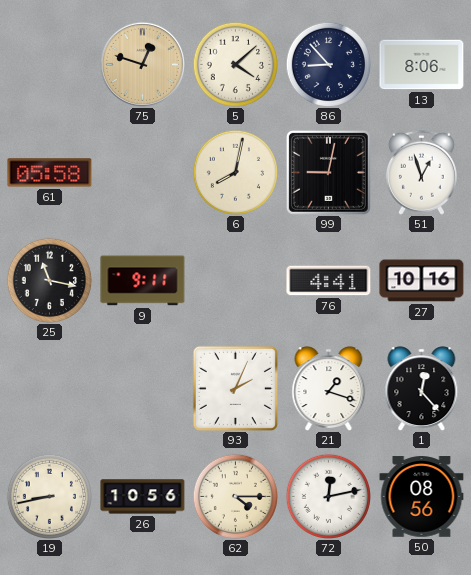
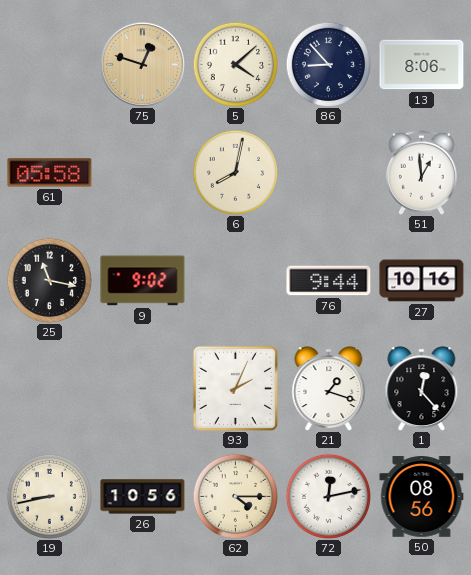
99: 9:02 -> none (328, 172)
51: 12:57 -> 12:59 (421, 172)
9: 9:11 -> 9:02 (143, 281)
76: 4:41 -> 9:44 (329, 281)
